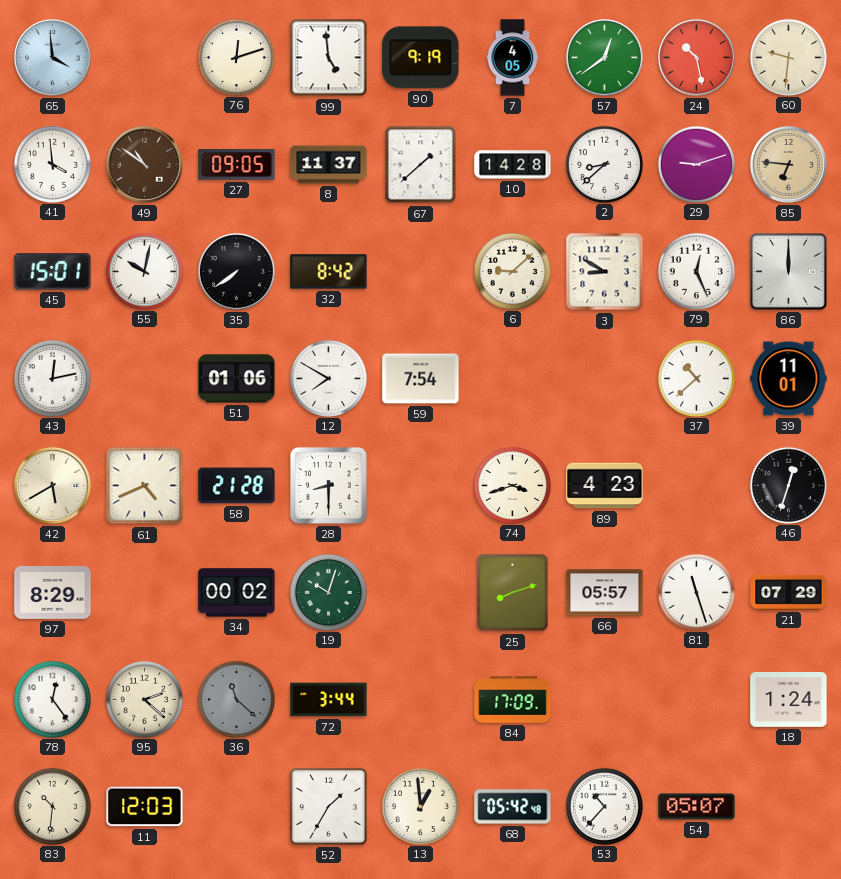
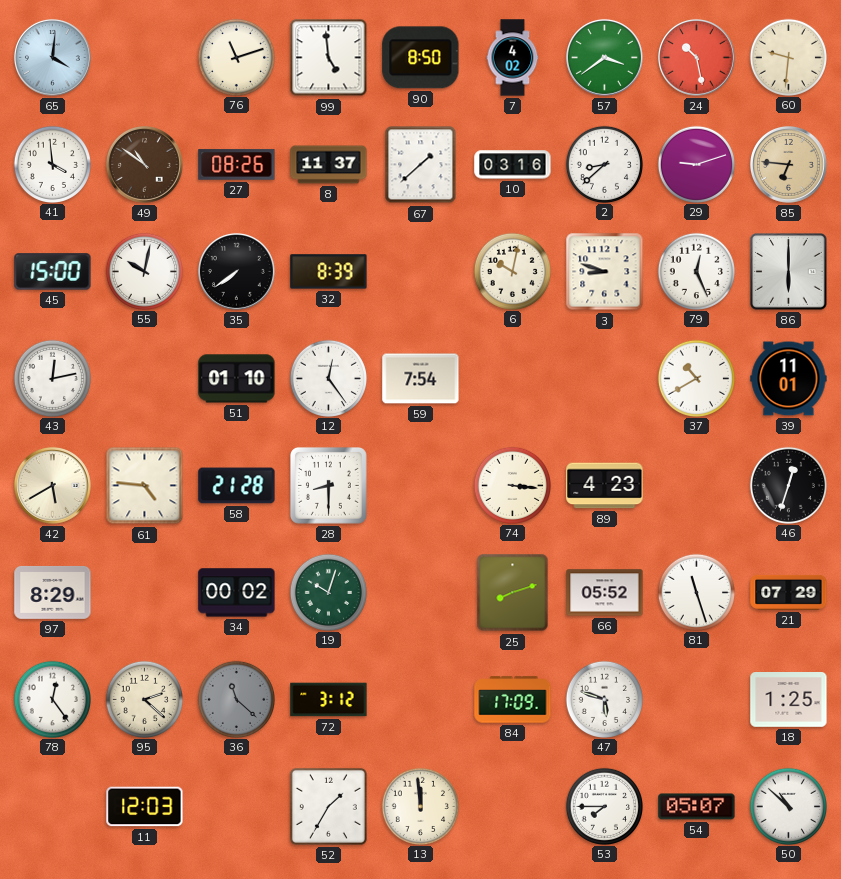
65: 3:59 -> 4:01 (52, 57)
76: 12:12 -> 11:12 (236, 57)
90: 9:19 -> 8:50 (421, 58)
7: 4:05 -> 4:02 (513, 58)
57: 12:39 -> 3:39 (604, 57)
27: 09:05 -> 08:26 (237, 165)
10: 14:28 -> 03:16 (513, 165)
45: 15:01 -> 15:00 (53, 272)
32: 8:42 -> 8:39 (329, 272)
6: 9:08 -> 10:02 (512, 271)
3: 8:50 -> 8:48 (605, 272)
86: 12:00 -> 6:00 (789, 272)
51: 01:06 -> 01:10 (237, 379)
12: 7:50 -> 12:24 (328, 378)
37: 10:38 -> 10:40 (696, 378)
61: 4:41 -> 4:46 (145, 486)
74: 3:42 -> 3:16 (512, 485)
66: 05:57 -> 05:52 (605, 593)
72: 3:44 -> 3:12 (329, 700)
47: none -> 5:48 (604, 699)
18: 1:24 -> 1:25 (789, 700)
83: 10:31 -> none (52, 806)
13: 12:59 -> 11:59 (420, 806)
68: 05:42 -> none (513, 807)
53: 10:37 -> 7:45 (604, 806)
50: none -> 10:52 (788, 806)
